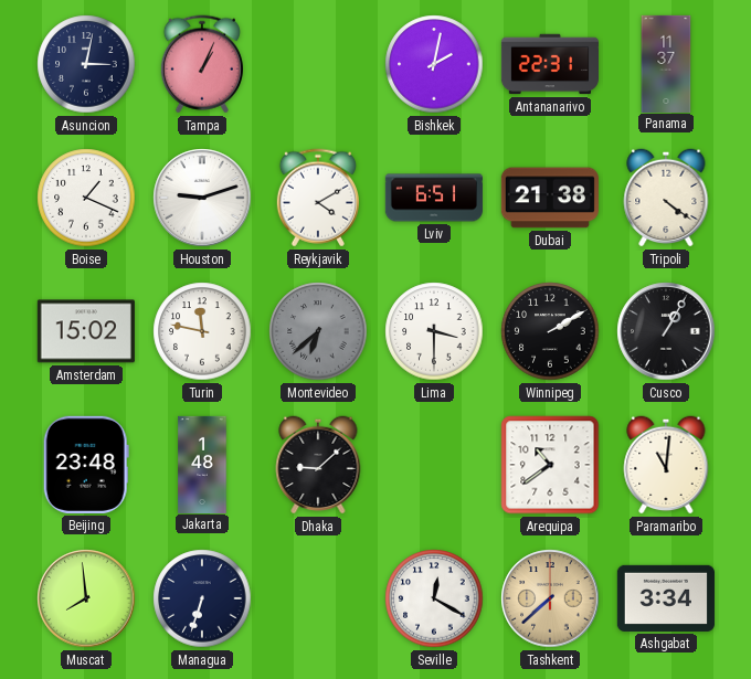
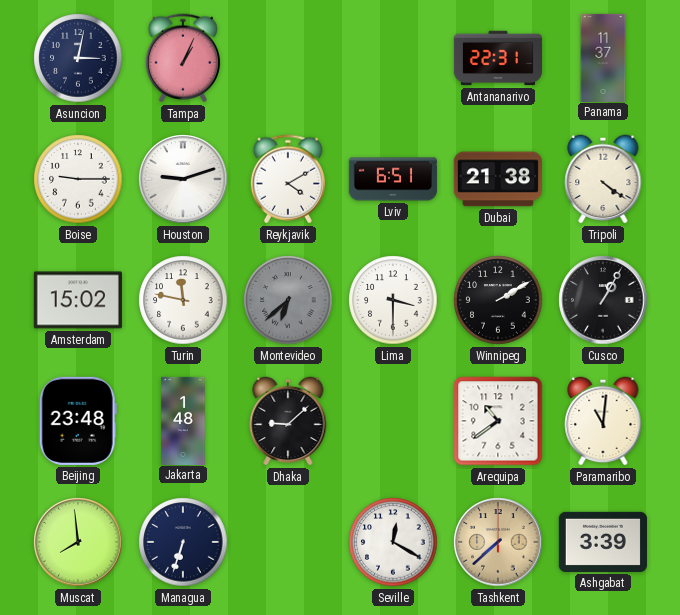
Bishkek: 2:02 -> none (434, 64)
Boise: 1:19 -> 9:15 (78, 179)
Ashgabat: 3:34 -> 3:39 (603, 542)
